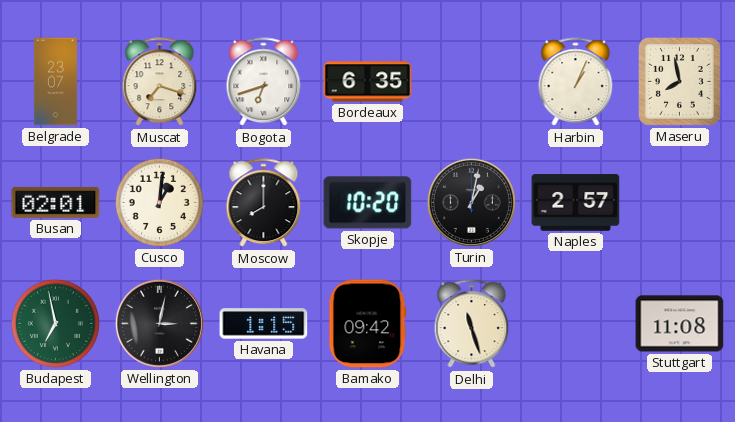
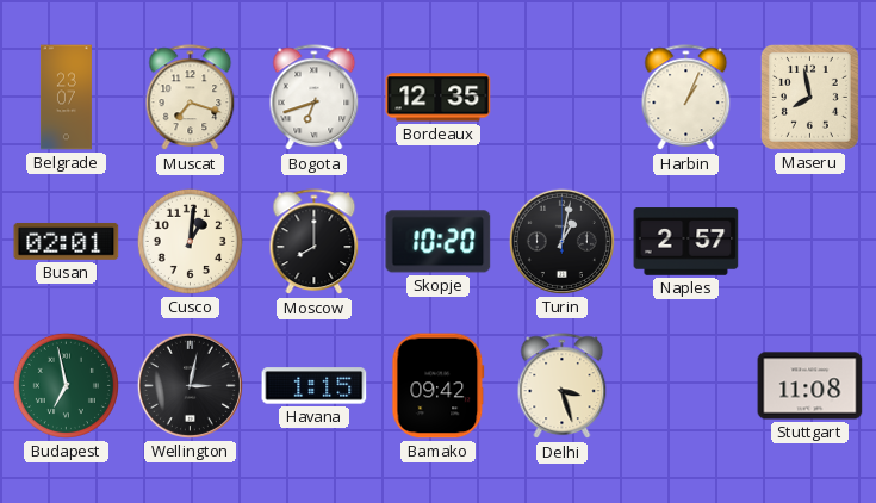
Bordeaux: 6:35 -> 12:35 (439, 98)
Delhi: 11:27 -> 3:27 (563, 386)
